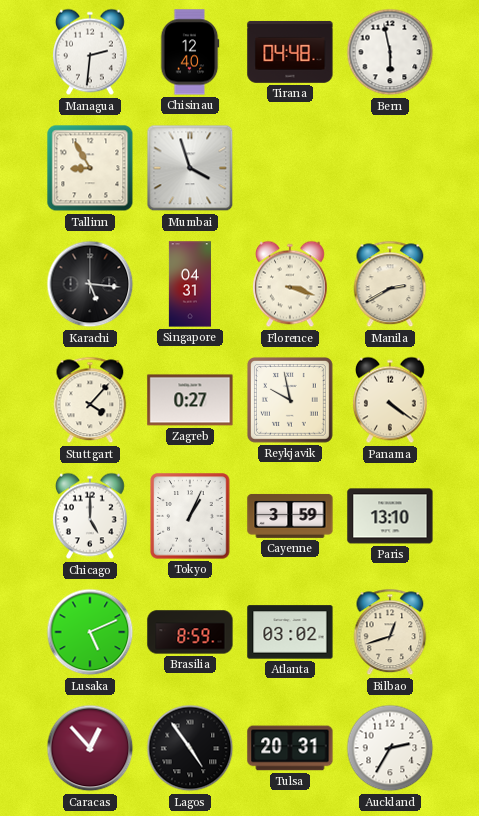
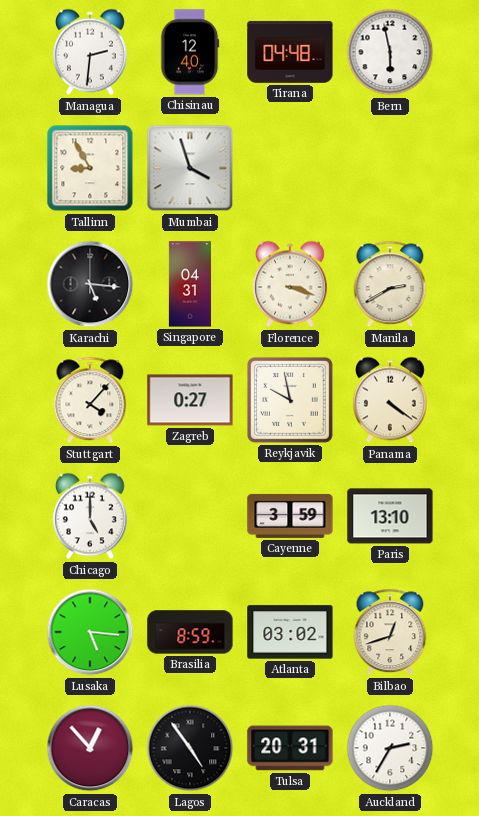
Tokyo: 1:04 -> none (190, 516)
Lusaka: 5:11 -> 5:16 (90, 632)
